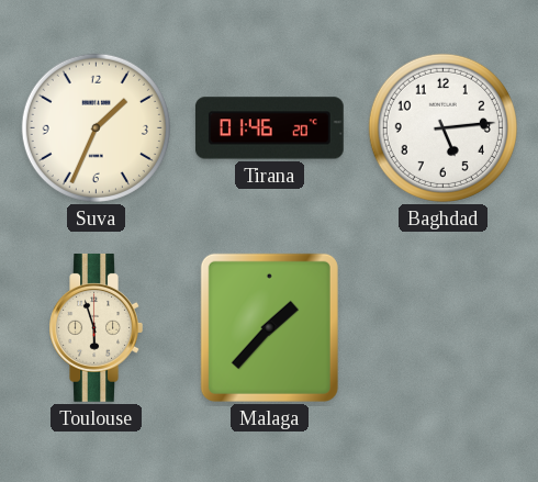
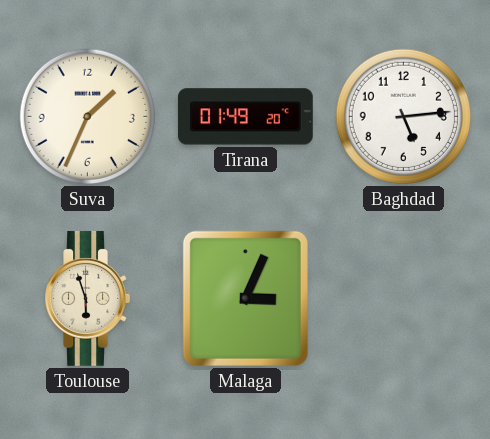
Tirana: 01:46 -> 01:49 (245, 117)
Malaga: 1:37 -> 3:04 (245, 298)
